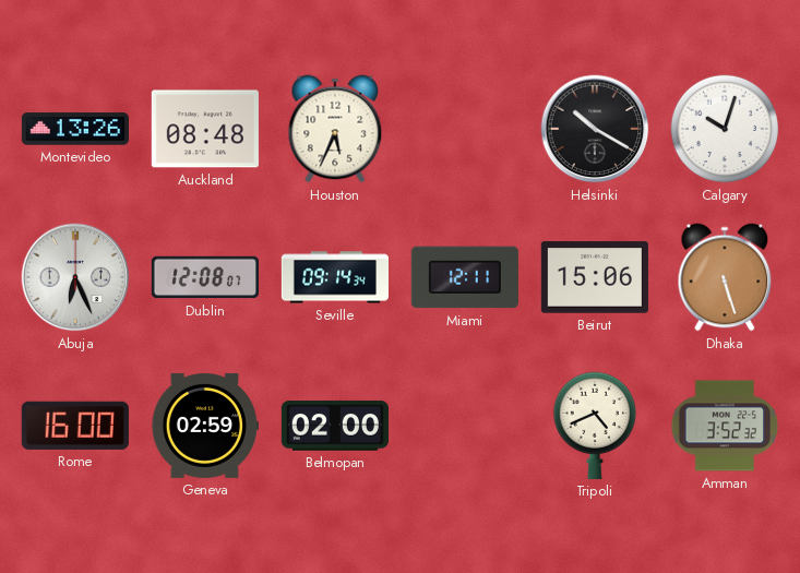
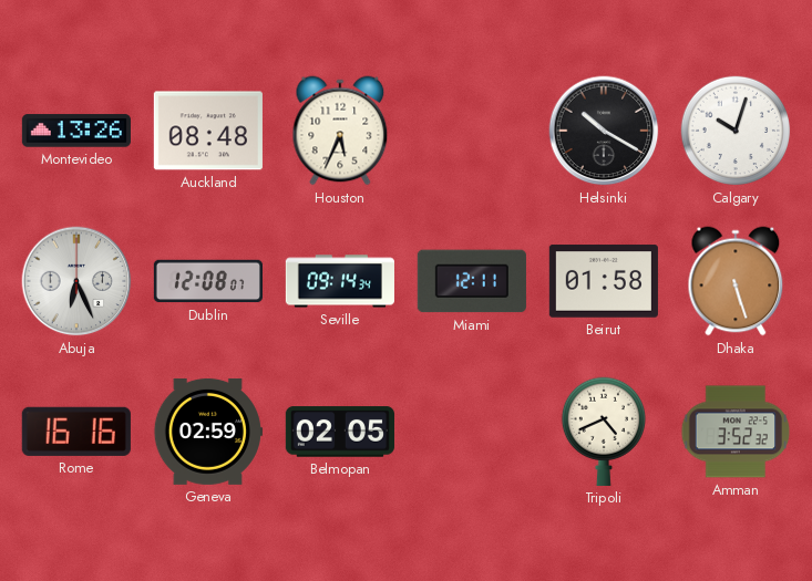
Beirut: 15:06 -> 01:58 (604, 281)
Rome: 16:00 -> 16:16 (76, 432)
Belmopan: 02:00 -> 02:05 (340, 432)
